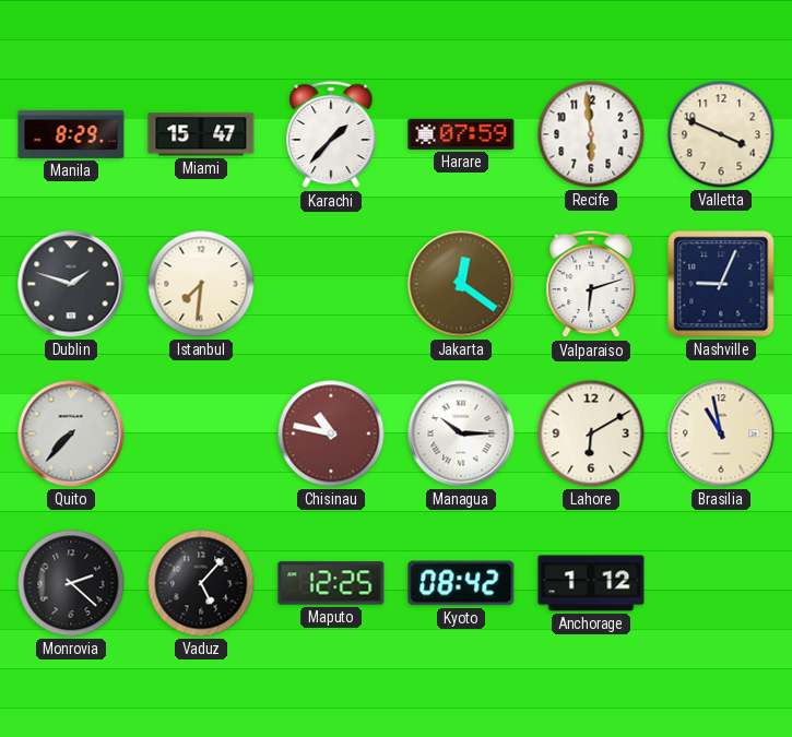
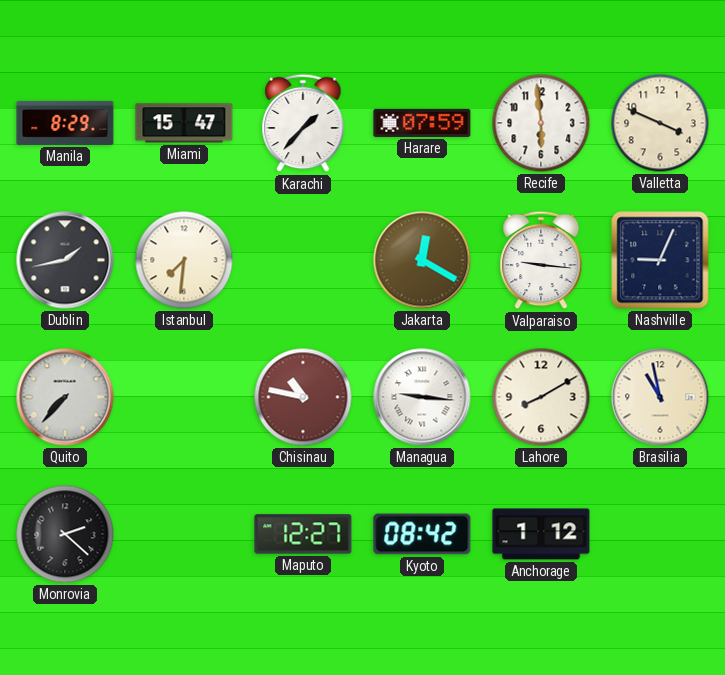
Dublin: 1:48 -> 1:43 (65, 260)
Jakarta: 12:21 -> 12:20 (422, 260)
Valparaiso: 6:12 -> 9:16 (541, 260)
Managua: 10:15 -> 9:16 (422, 397)
Lahore: 6:10 -> 8:10 (541, 397)
Vaduz: 5:07 -> none (201, 583)
Maputo: 12:25 -> 12:27 (303, 534)
